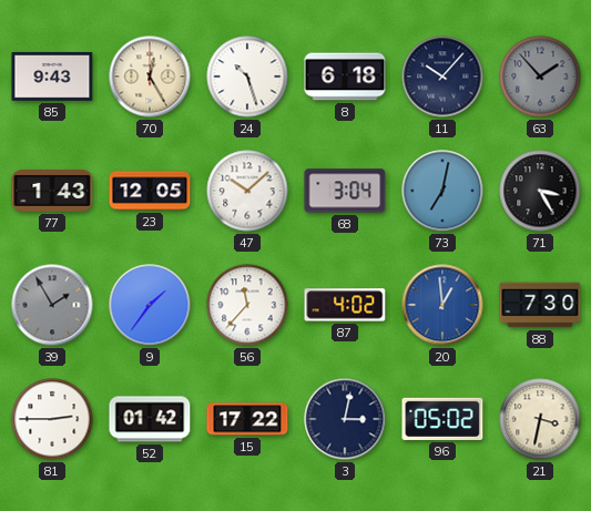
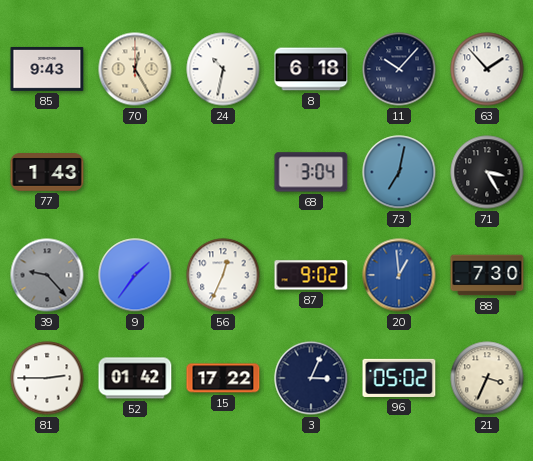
24: 10:27 -> 10:32 (223, 69)
63 dial: grey -> white (487, 69)
23: 12:05 -> none (150, 191)
47: 10:08 -> none (247, 191)
39: 1:55 -> 9:23 (47, 275)
56: 11:37 -> 12:34 (223, 275)
87: 4:02 -> 9:02 (311, 275)
3: 3:02 -> 3:04 (311, 378)
21: 3:32 -> 3:34 (487, 378)
